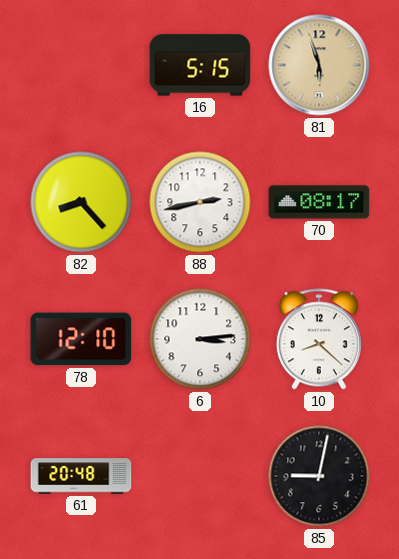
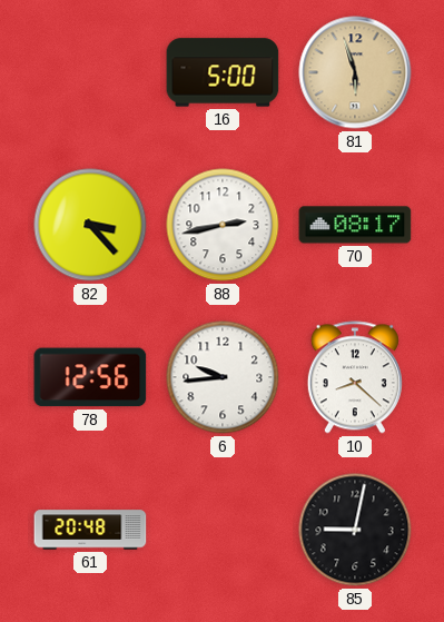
16: 5:15 -> 5:00 (223, 72)
82: 8:23 -> 3:23 (90, 225)
78: 12:10 -> 12:56 (90, 377)
6: 3:14 -> 9:44 (223, 377)
